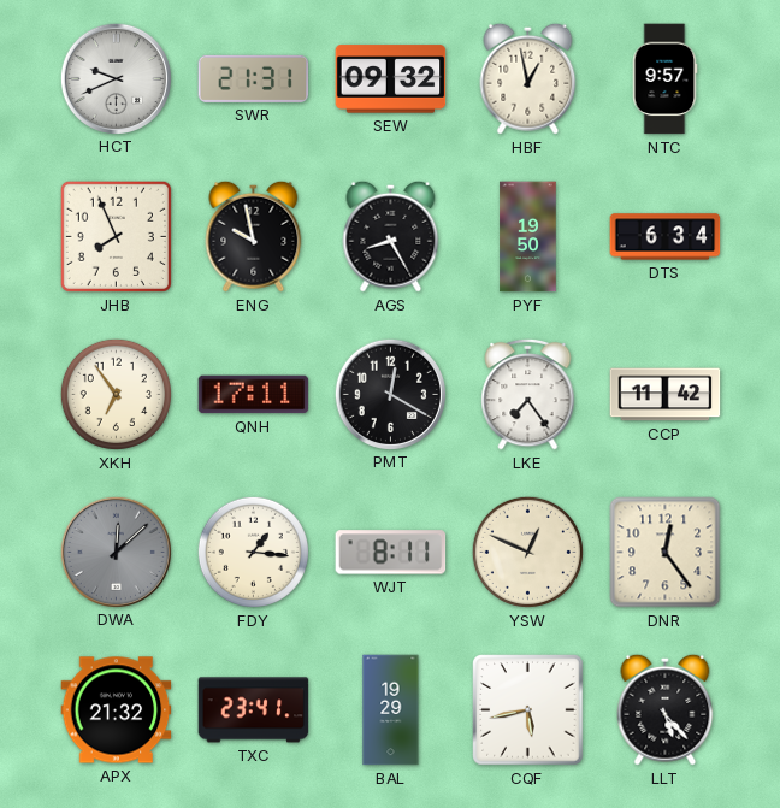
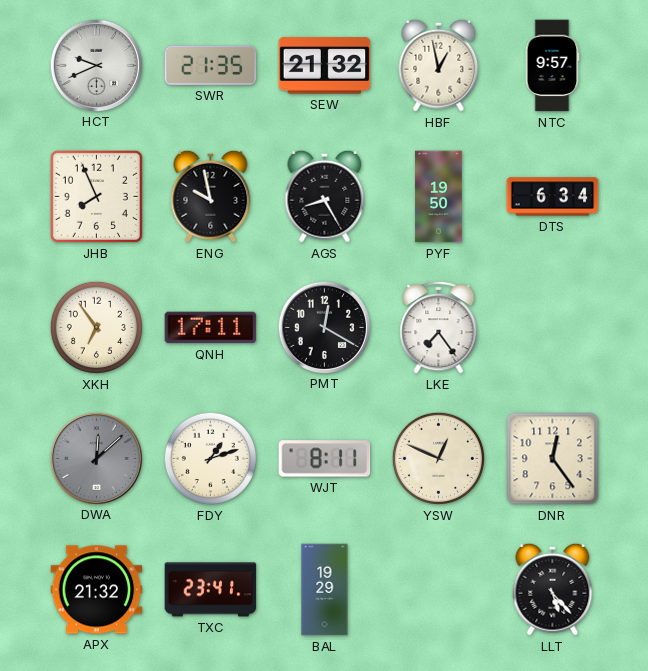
SWR: 21:31 -> 21:35 (211, 65)
SEW: 09:32 -> 21:32 (325, 66)
CCP: 11:42 -> none (666, 395)
FDY: 1:16 -> 1:12 (210, 458)
CQF: 5:43 -> none (528, 710)
